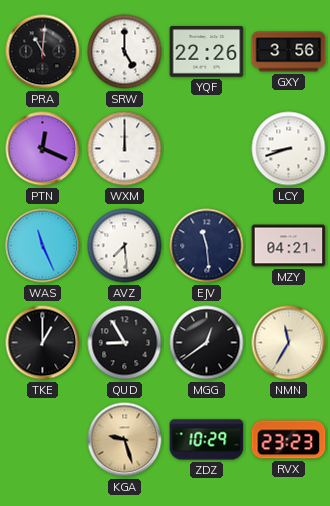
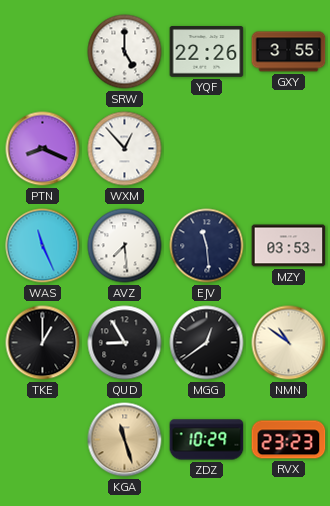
PRA: 11:01 -> none (43, 52)
GXY: 3:56 -> 3:55 (289, 52)
PTN: 12:19 -> 8:19 (43, 149)
WXM: 12:00 -> 12:53 (125, 149)
LCY: 8:42 -> none (289, 149)
MZY: 04:21 -> 03:53 (289, 246)
NMN: 11:35 -> 10:51 (289, 343)
KGA: 9:27 -> 11:27 (125, 440)
